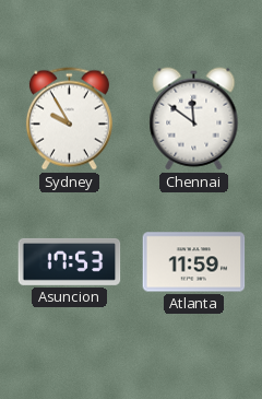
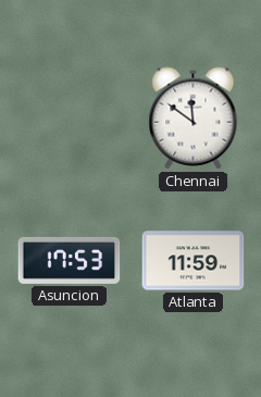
Sydney: 9:55 -> none (69, 119)
